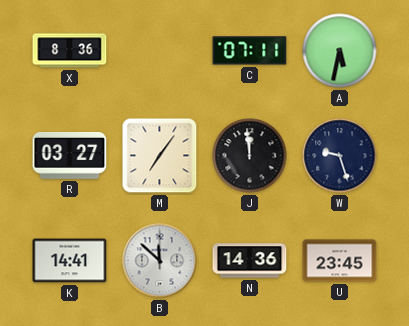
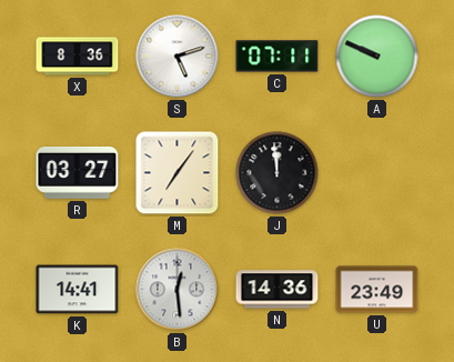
S: none -> 5:12 (178, 57)
A: 5:32 -> 9:49 (377, 57)
W: 9:27 -> none (340, 156)
B: 11:52 -> 12:29 (178, 290)
U: 23:45 -> 23:49 (377, 290)
